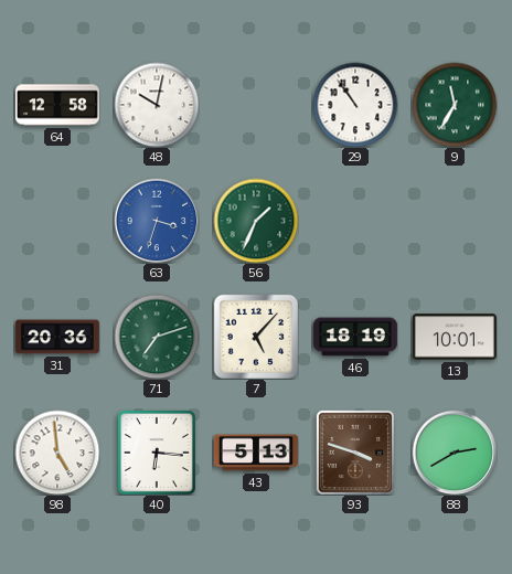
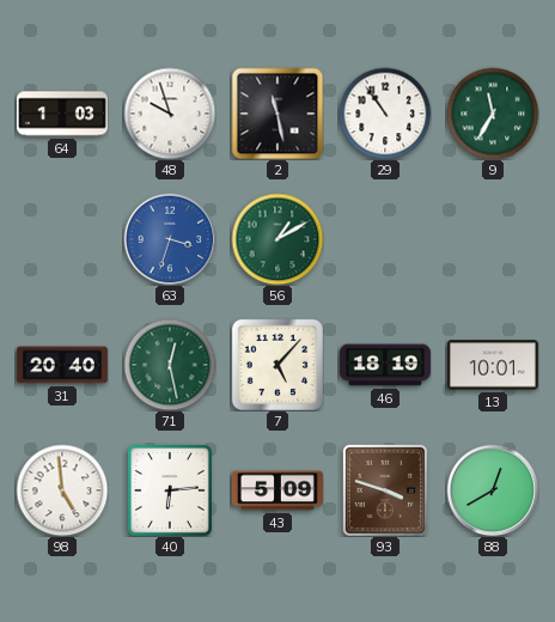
64: 12:58 -> 1:03 (62, 114)
48: 10:02 -> 9:57 (170, 114)
2: none -> 11:28 (277, 114)
56: 1:34 -> 1:10 (277, 239)
31: 20:36 -> 20:40 (62, 365)
71: 7:12 -> 12:28 (170, 365)
40: 6:16 -> 6:14 (170, 490)
43: 5:13 -> 5:09 (277, 490)
88: 2:40 -> 12:40 (493, 490)
